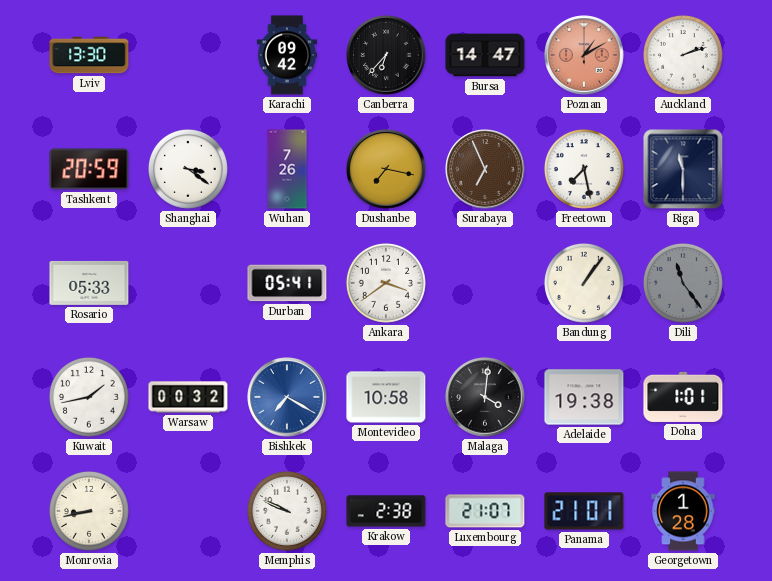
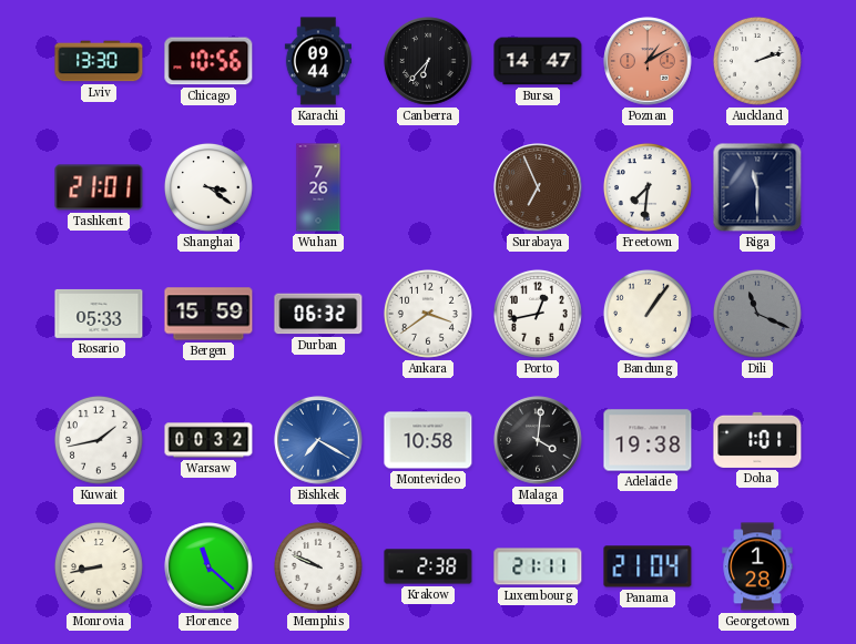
Chicago: none -> 10:56 (208, 61)
Karachi: 09:42 -> 09:44 (317, 61)
Tashkent: 20:59 -> 21:01 (99, 187)
Dushanbe: 7:17 -> none (386, 169)
Freetown: 7:28 -> 7:31 (648, 187)
Bergen: none -> 15:59 (208, 314)
Durban: 05:41 -> 06:32 (318, 314)
Porto: none -> 12:43 (538, 314)
Dili: 11:24 -> 11:19 (757, 314)
Florence: none -> 11:22 (208, 566)
Luxembourg: 21:07 -> 21:11 (538, 566)
Panama: 21:01 -> 21:04 (648, 566)
